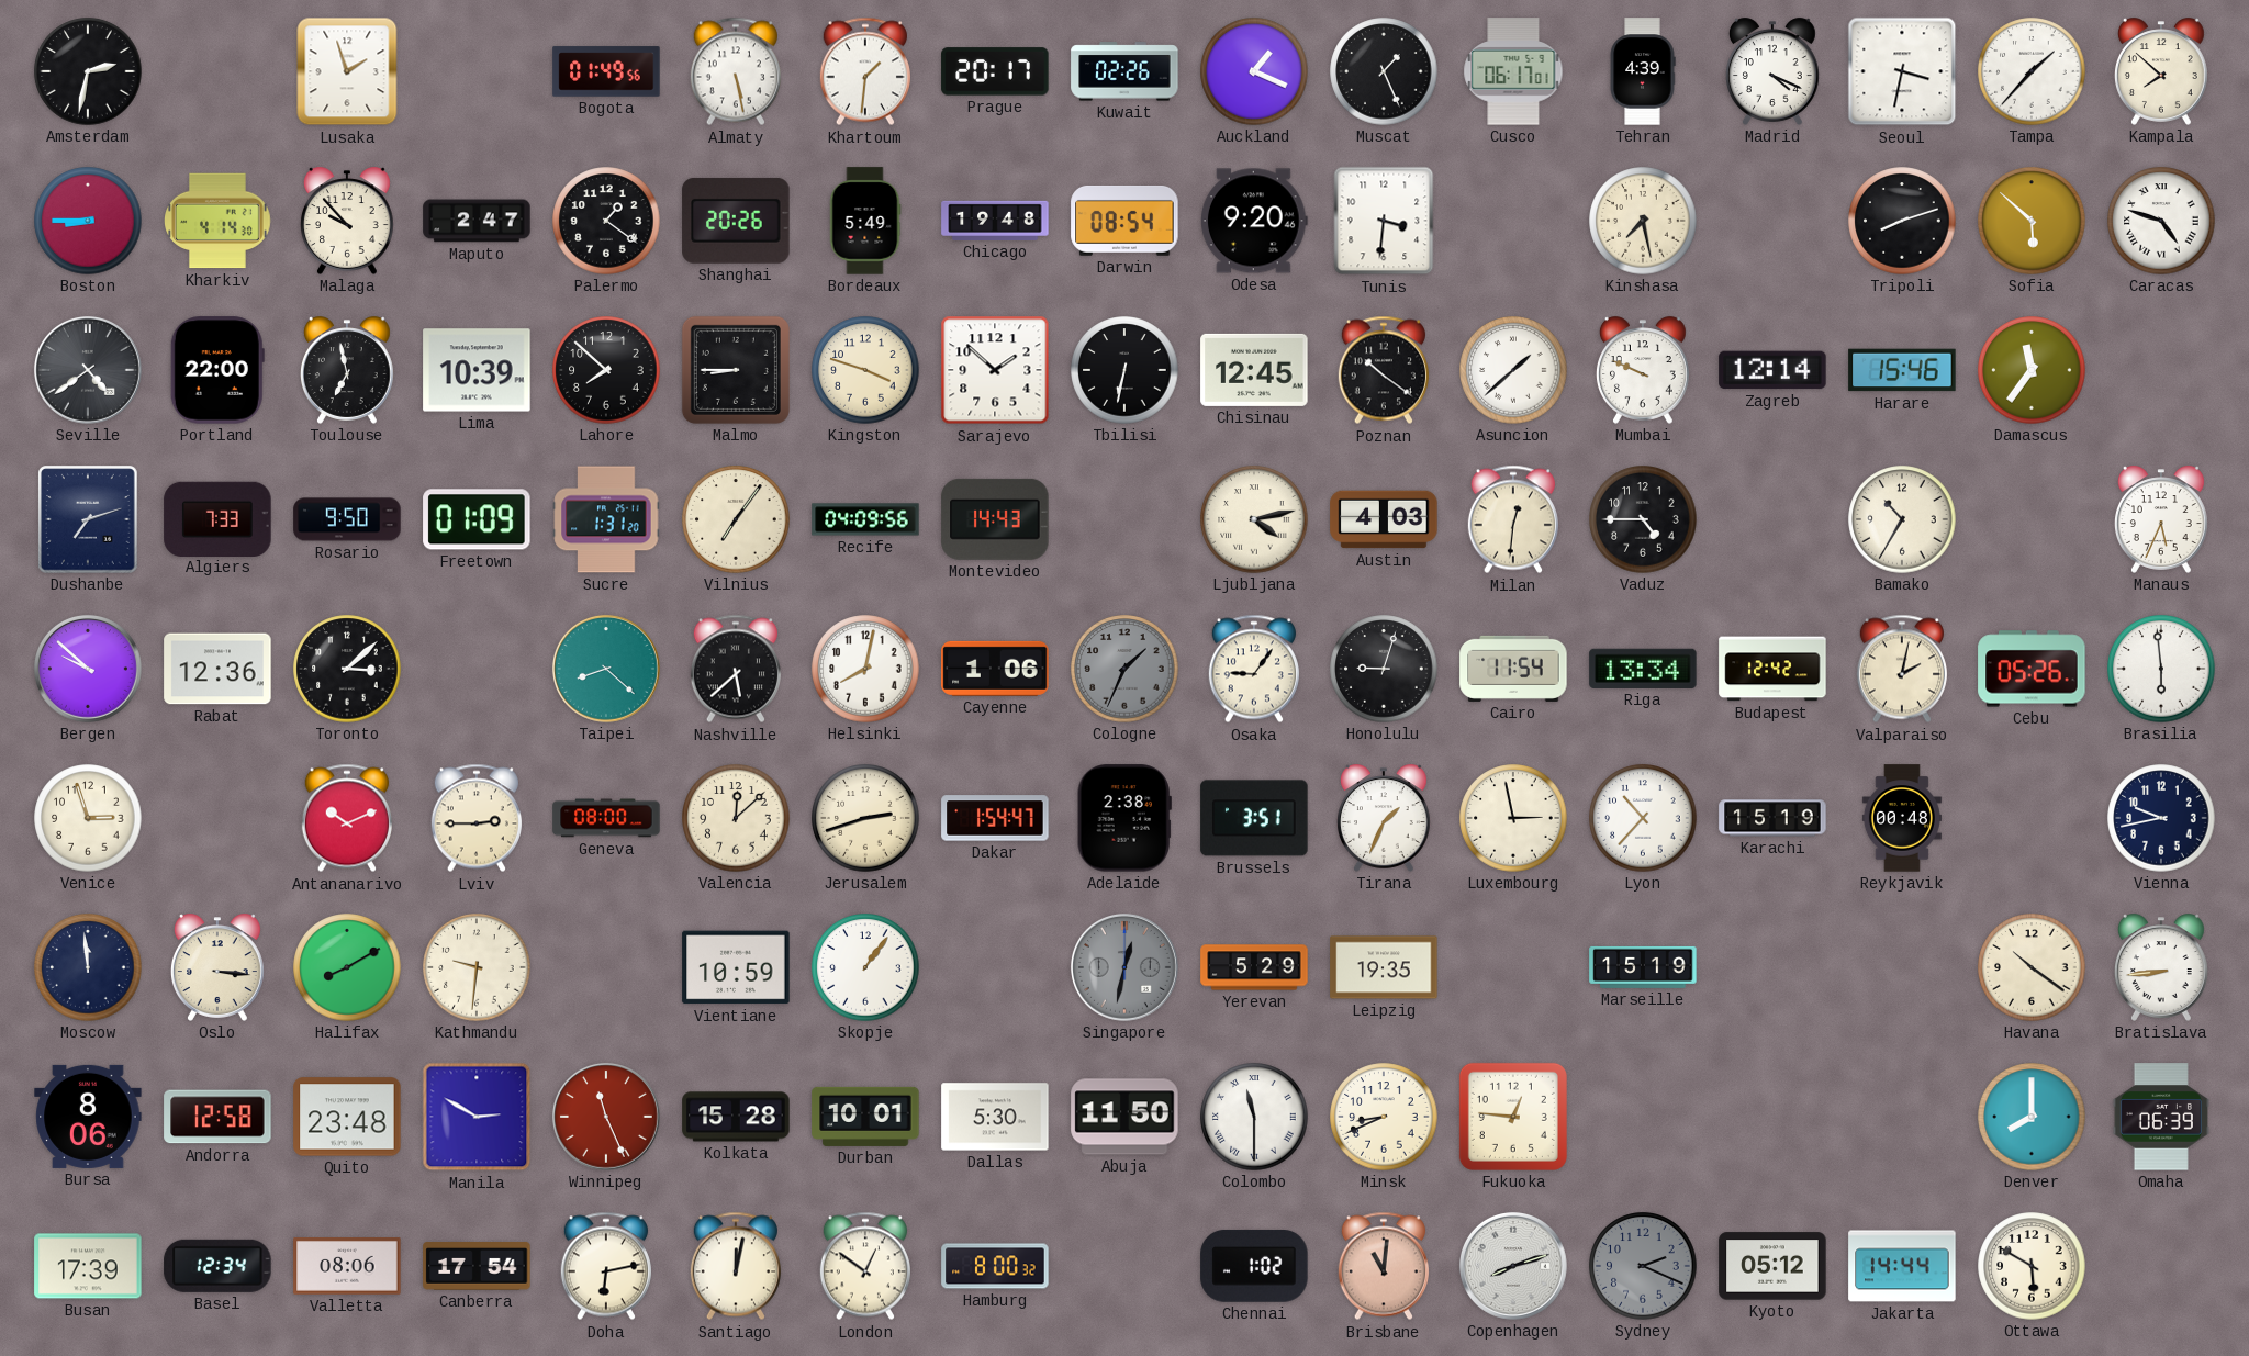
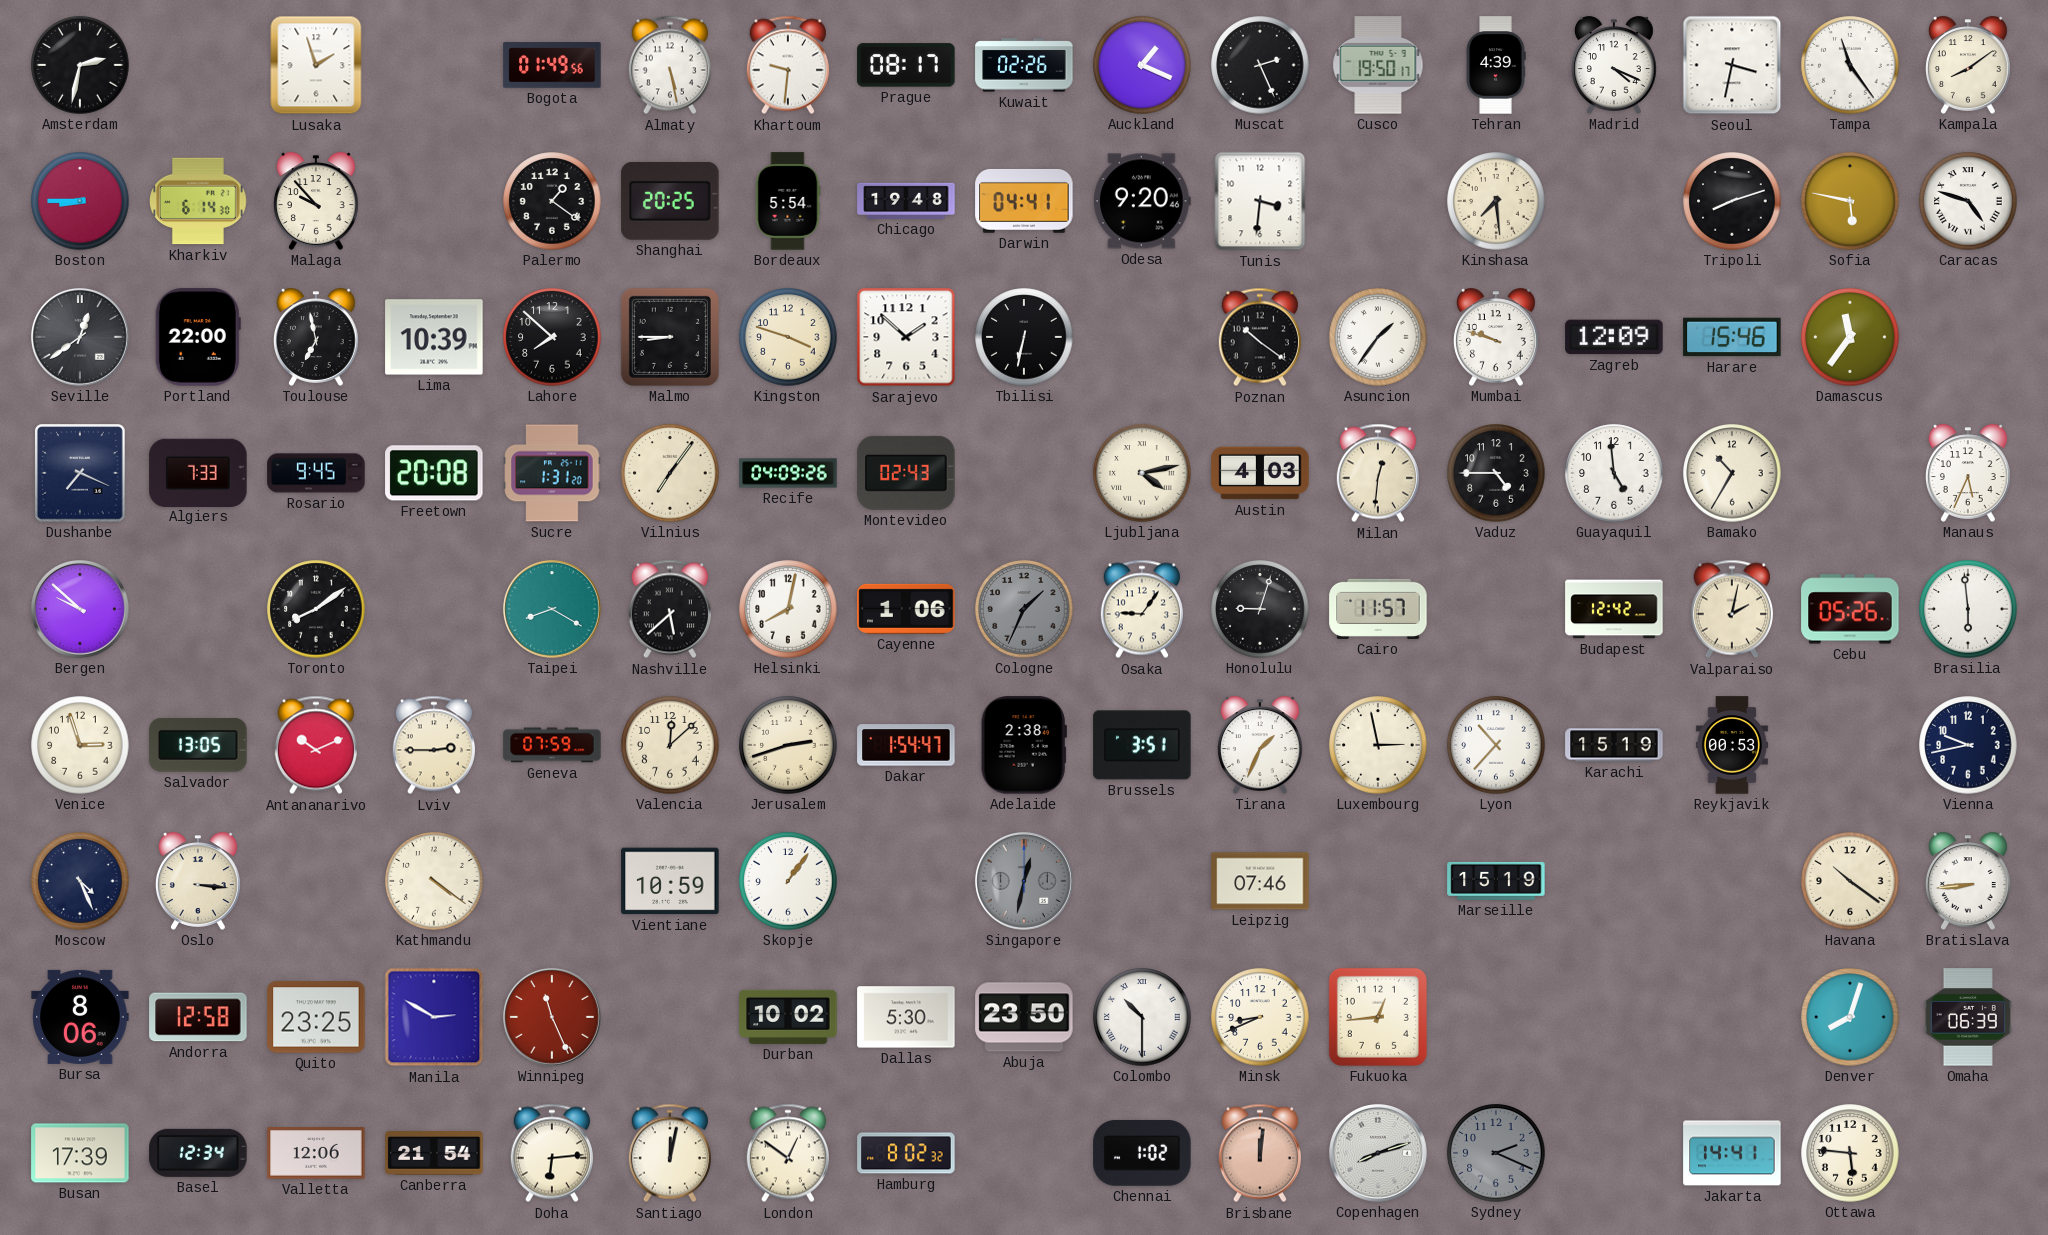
Khartoum: 1:31 -> 9:31 (788, 65)
Prague: 20:17 -> 08:17 (906, 65)
Muscat: 1:26 -> 2:26 (1260, 65)
Cusco: 06:17 -> 19:50 (1378, 65)
Tampa: 1:37 -> 11:24 (1850, 65)
Kampala: 7:52 -> 8:09 (1968, 65)
Kharkiv: 4:14 -> 6:14 (198, 201)
Maputo: 2:47 -> none (477, 221)
Shanghai: 20:26 -> 20:25 (670, 201)
Bordeaux: 5:49 -> 5:54 (788, 201)
Darwin: 08:54 -> 04:41 (1024, 201)
Kinshasa: 7:28 -> 7:29 (1496, 201)
Sofia: 5:52 -> 5:47 (1850, 201)
Seville: 4:39 -> 12:39 (80, 337)
Chisinau: 12:45 -> none (1254, 370)
Asuncion: 1:38 -> 1:36 (1378, 337)
Mumbai: 9:49 -> 9:48 (1496, 337)
Zagreb: 12:14 -> 12:09 (1614, 337)
Dushanbe: 7:12 -> 7:19 (80, 473)
Rosario: 9:50 -> 9:45 (316, 473)
Freetown: 01:09 -> 20:08 (434, 473)
Recife: 04:09:56 -> 04:09:26 (788, 473)
Montevideo: 14:43 -> 02:43 (906, 473)
Guayaquil: none -> 4:59 (1614, 473)
Rabat: 12:36 -> none (217, 669)
Toronto: 3:08 -> 8:09 (316, 609)
Taipei: 8:22 -> 8:20 (552, 609)
Cairo: 11:54 -> 11:57 (1378, 609)
Riga: 13:34 -> none (1643, 669)
Salvador: none -> 13:05 (198, 745)
Geneva: 08:00 -> 07:59 (552, 745)
Reykjavik: 00:48 -> 00:53 (1732, 745)
Moscow: 11:59 -> 4:26 (80, 881)
Halifax: 8:10 -> none (347, 967)
Kathmandu: 9:31 -> 4:21 (434, 881)
Yerevan: 5:29 -> none (1254, 967)
Leipzig: 19:35 -> 07:46 (1260, 881)
Quito: 23:48 -> 23:25 (316, 1017)
Kolkata: 15:28 -> none (736, 1117)
Durban: 10:01 -> 10:02 (788, 1017)
Abuja: 11:50 -> 23:50 (1024, 1017)
Colombo: 11:30 -> 10:30 (1142, 1017)
Fukuoka: 12:46 -> 12:44 (1378, 1017)
Denver: 8:00 -> 8:03 (1850, 1017)
Valletta: 08:06 -> 12:06 (316, 1153)
Canberra: 17:54 -> 21:54 (434, 1154)
Doha: 6:13 -> 6:14 (552, 1153)
Hamburg: 8:00 -> 8:02 (906, 1153)
Brisbane: 11:01 -> 12:01 (1260, 1153)
Kyoto: 05:12 -> none (1772, 1266)
Jakarta: 14:44 -> 14:41 (1732, 1153)
Ottawa: 5:50 -> 5:46 (1850, 1153)
